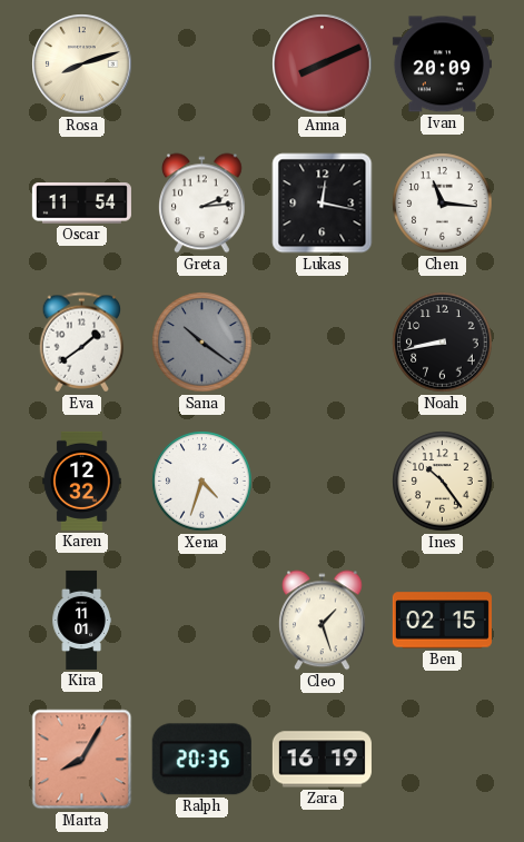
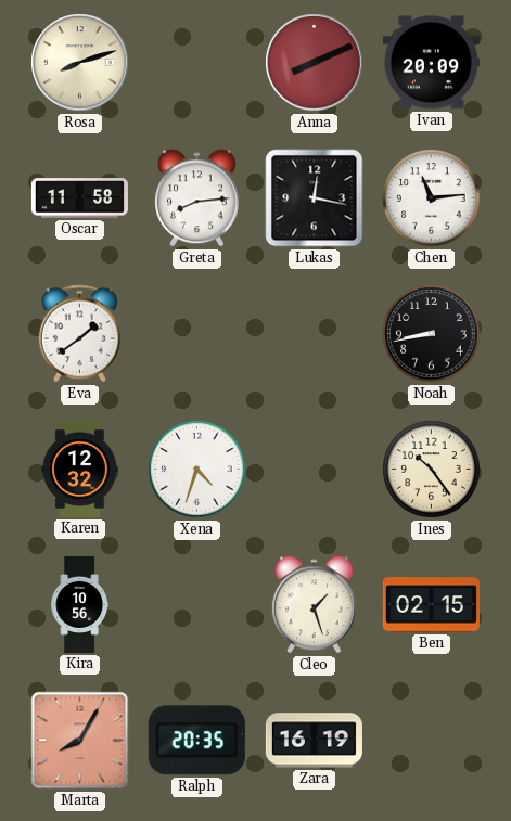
Oscar: 11:54 -> 11:58 (79, 198)
Greta: 2:14 -> 8:14 (197, 198)
Chen: 11:16 -> 11:14 (432, 198)
Sana: 10:21 -> none (202, 343)
Kira: 11:01 -> 10:56 (79, 604)
